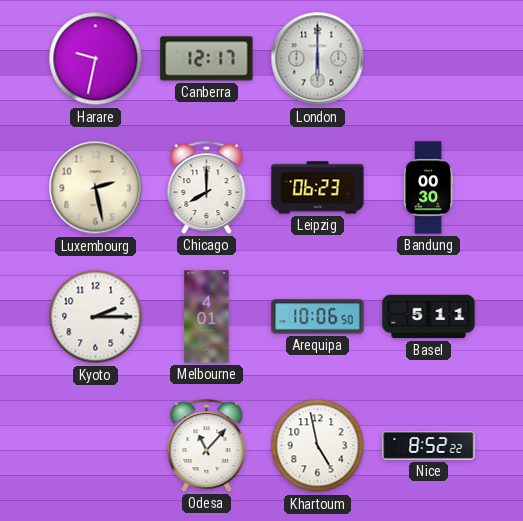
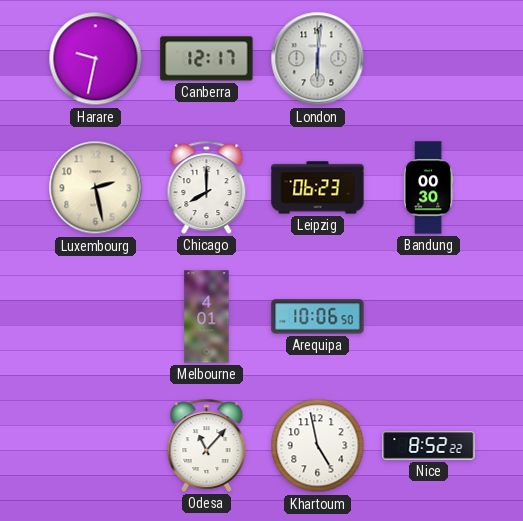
London: 6:00 -> 6:01 (318, 59)
Kyoto: 2:15 -> none (96, 317)
Basel: 5:11 -> none (429, 317)
